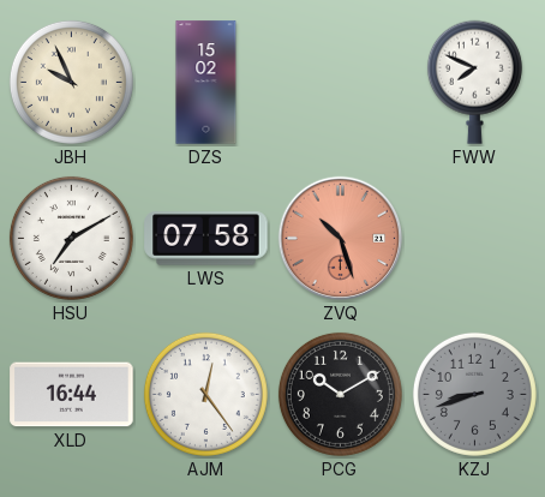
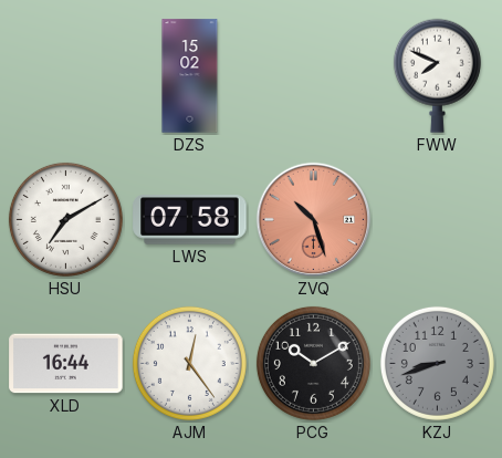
JBH: 9:56 -> none (71, 82)
